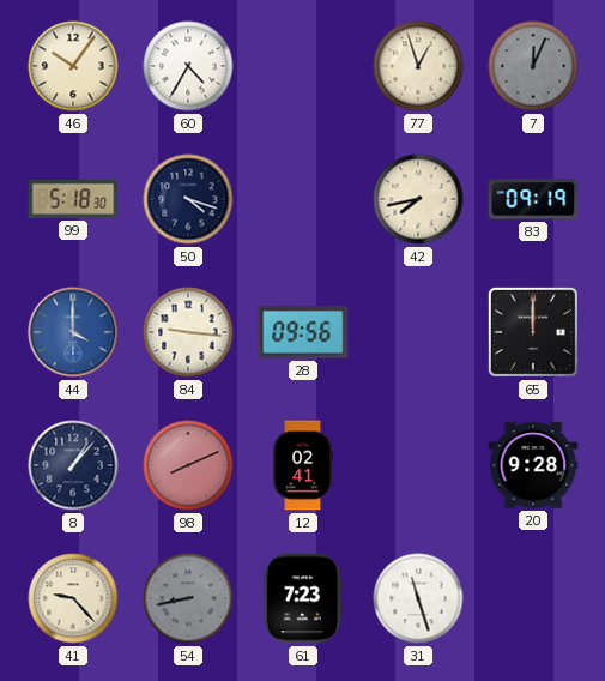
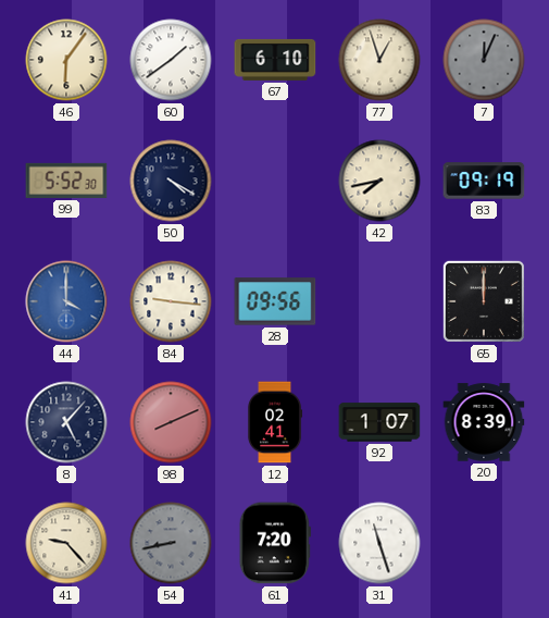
46: 10:06 -> 6:06 (66, 60)
60: 4:35 -> 1:39 (171, 60)
67: none -> 6:10 (275, 60)
99: 5:18 -> 5:52 (66, 181)
50: 4:18 -> 4:20 (171, 181)
8: 1:07 -> 5:07 (66, 422)
92: none -> 1:07 (379, 422)
20: 9:28 -> 8:39 (484, 422)
61: 7:23 -> 7:20 (275, 543)
